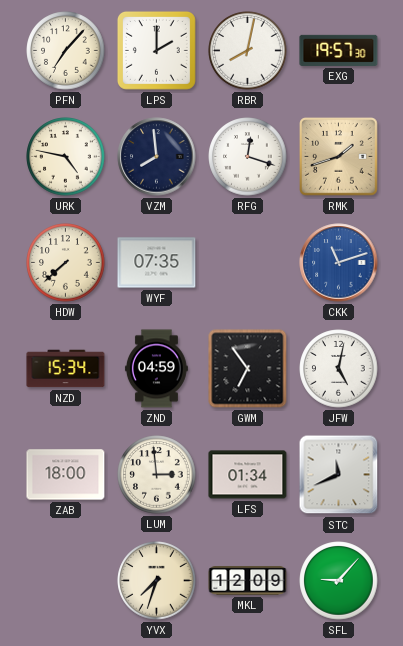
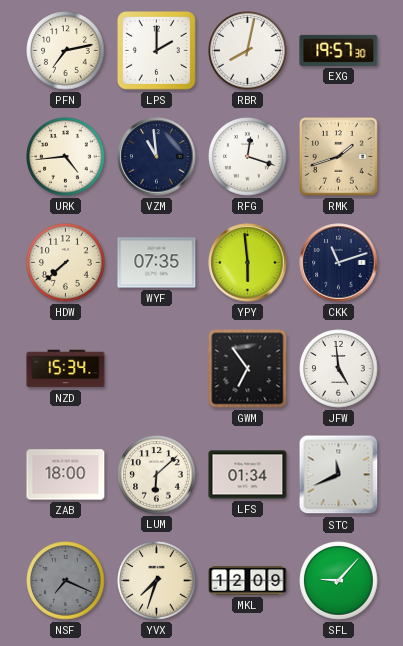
PFN: 7:07 -> 7:13 (66, 51)
URK: 4:47 -> 4:44 (66, 157)
VZM: 7:59 -> 10:59 (157, 157)
YPY: none -> 5:59 (248, 263)
CKK dial: blue -> navy (339, 263)
ZND: 04:59 -> none (156, 369)
JFW: 5:02 -> 4:59 (339, 369)
LUM: 2:59 -> 6:08 (157, 475)
NSF: none -> 7:19 (66, 581)
